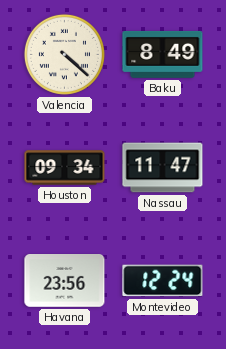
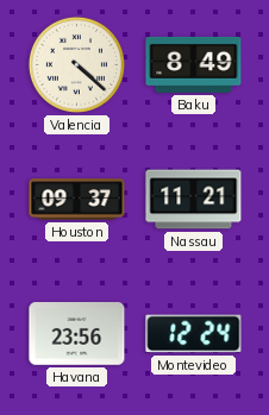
Houston: 09:34 -> 09:37 (77, 200)
Nassau: 11:47 -> 11:21 (194, 200)
